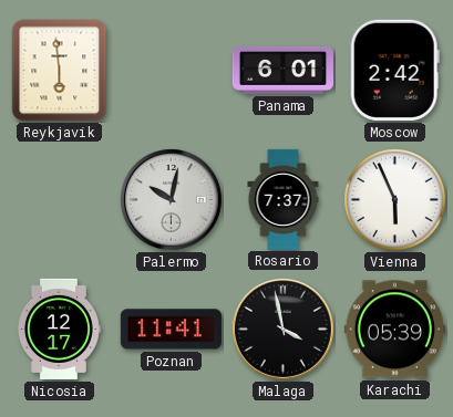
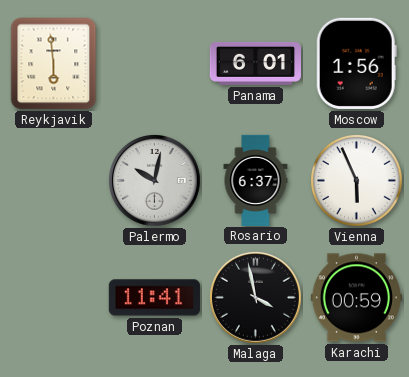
Moscow: 2:42 -> 1:56 (356, 63)
Rosario: 7:37 -> 6:37 (256, 180)
Nicosia: 12:17 -> none (59, 329)
Karachi: 05:39 -> 00:59 (356, 298)
